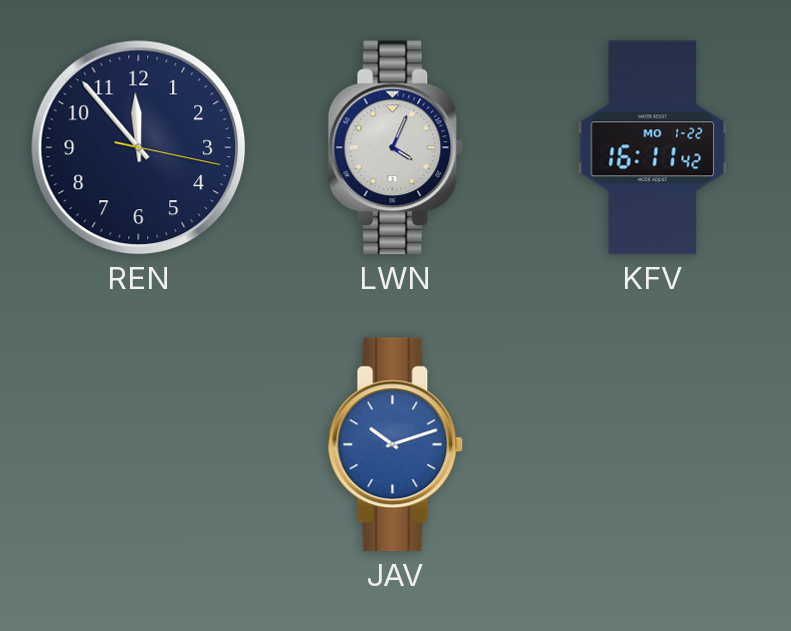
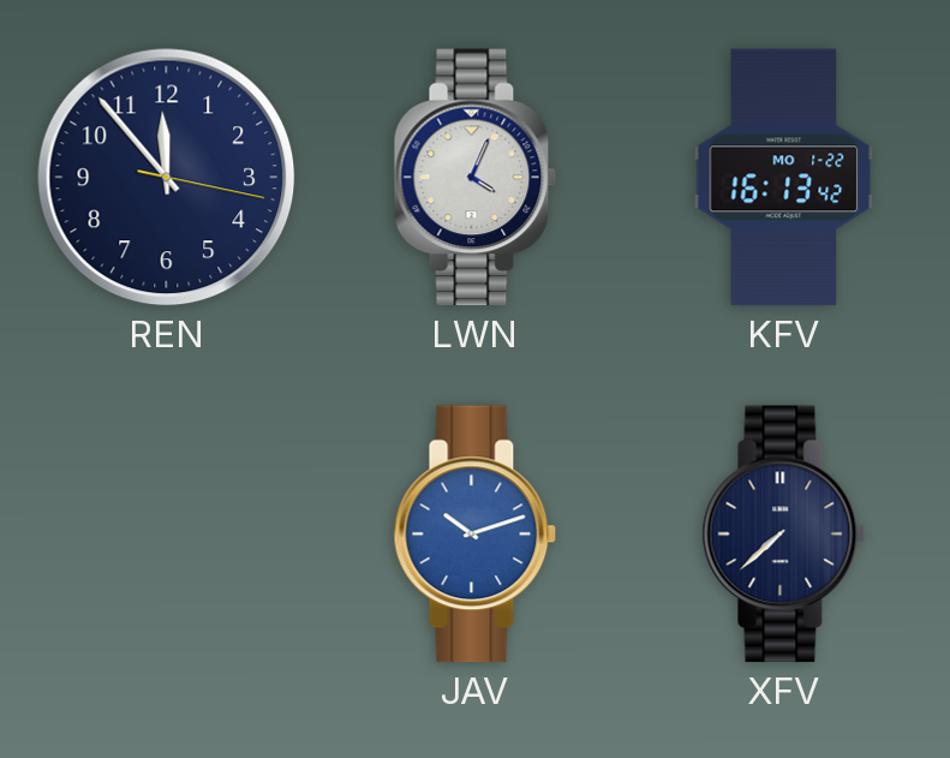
KFV: 16:11 -> 16:13 (784, 178)
XFV: none -> 7:38 (784, 535)
